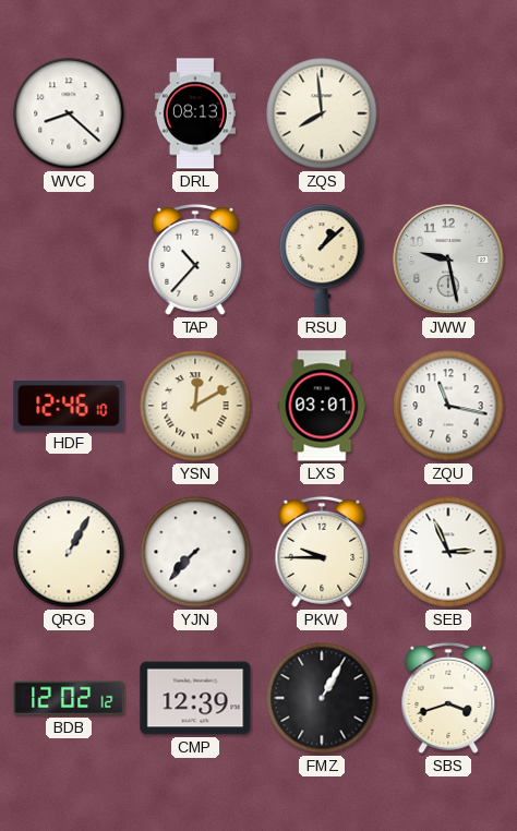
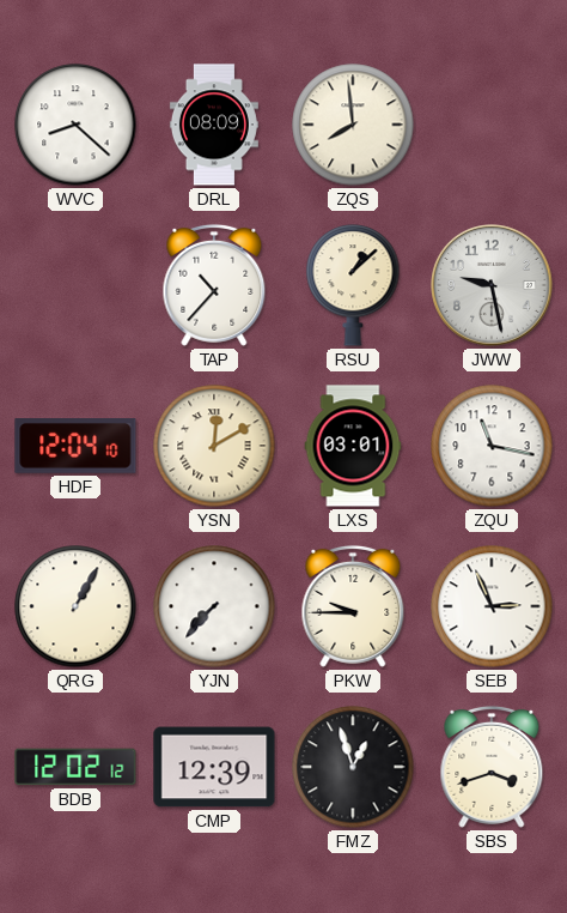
DRL: 08:13 -> 08:09 (214, 125)
HDF: 12:46 -> 12:04 (75, 447)
FMZ: 1:05 -> 12:57 (353, 767)
